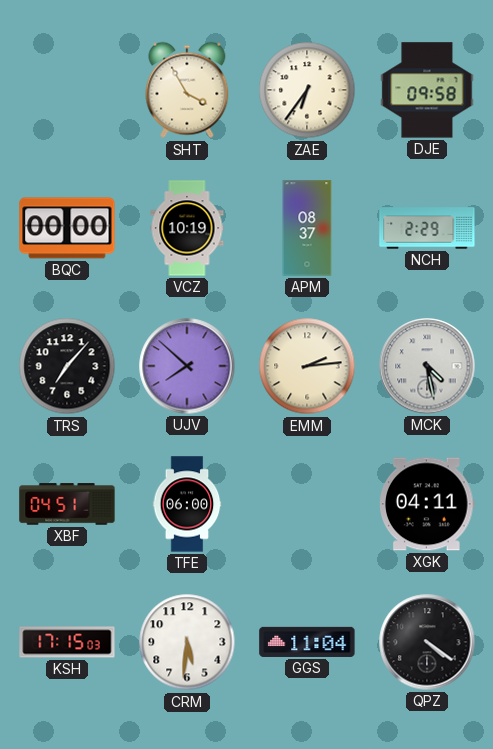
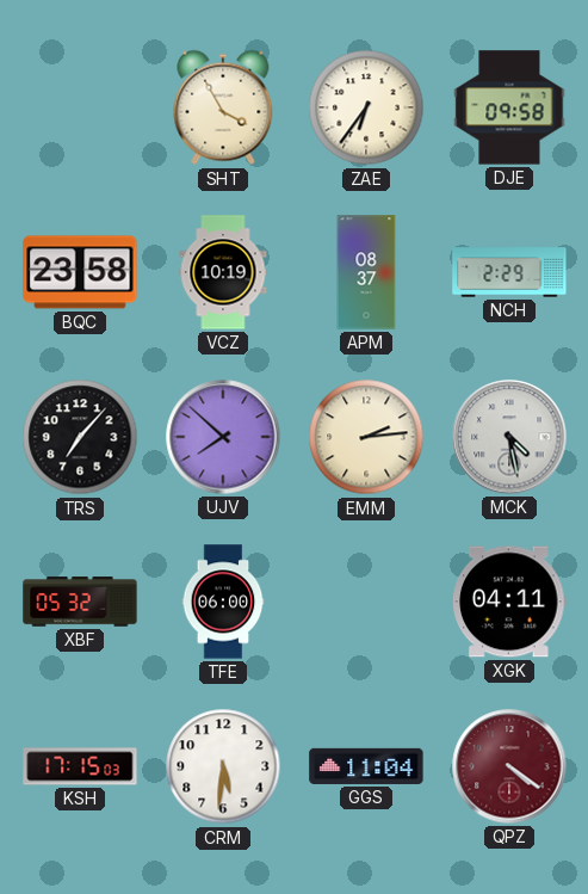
BQC: 00:00 -> 23:58 (80, 272)
XBF: 04:51 -> 05:32 (80, 602)
QPZ dial: black -> burgundy (509, 766)
